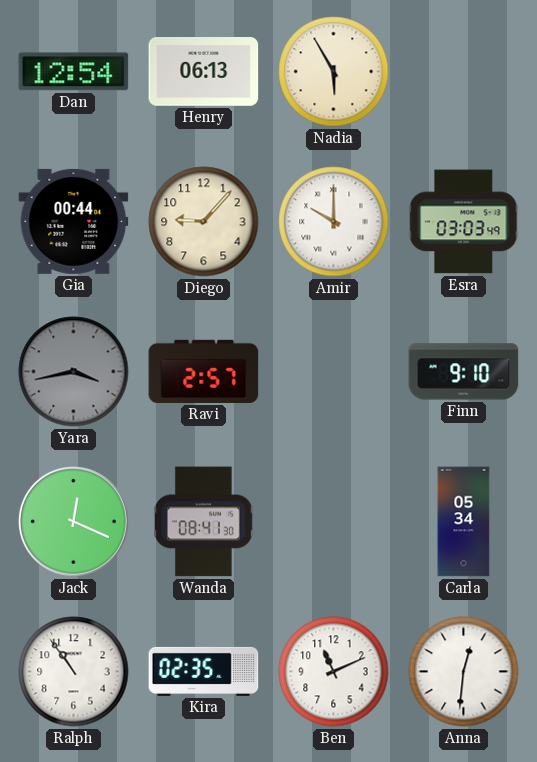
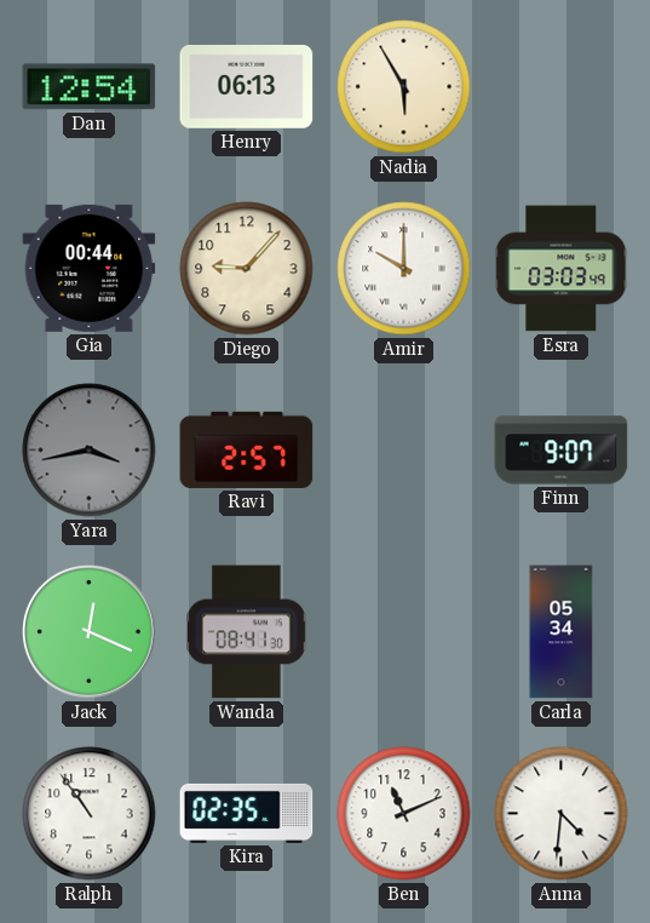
Finn: 9:10 -> 9:07 (562, 451)
Anna: 12:31 -> 4:31 (562, 814)
